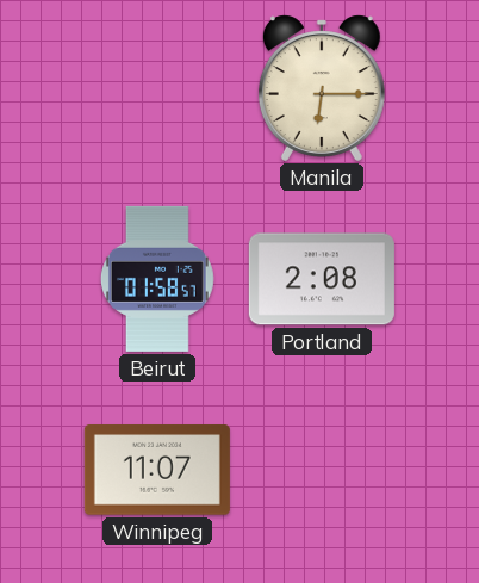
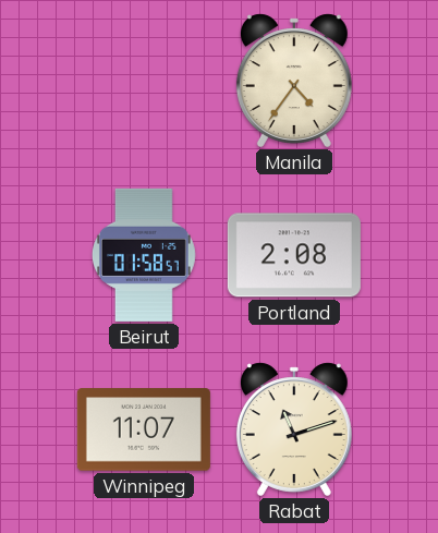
Manila: 6:15 -> 4:36 (294, 81)
Rabat: none -> 11:12 (294, 429)
